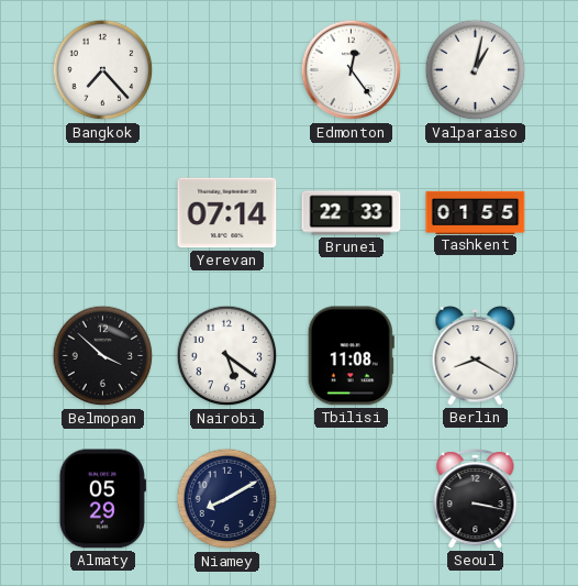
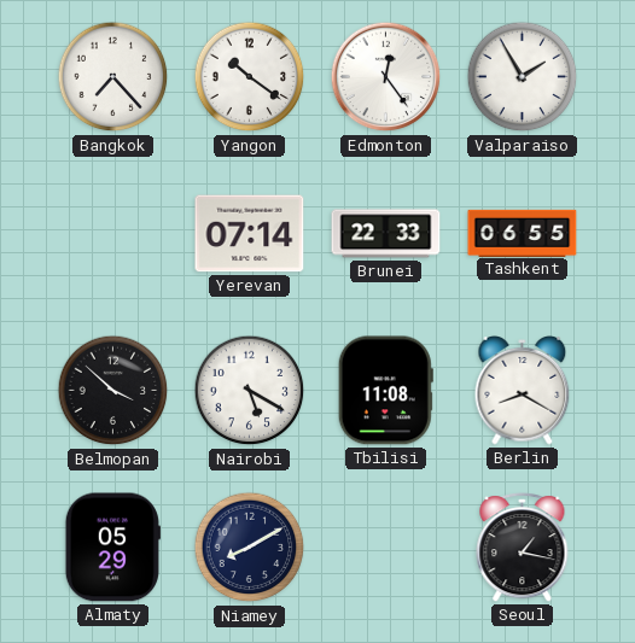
Yangon: none -> 10:21 (250, 77)
Valparaiso: 1:02 -> 1:55 (523, 77)
Tashkent: 01:55 -> 06:55 (523, 233)
Nairobi: 5:21 -> 5:20 (250, 391)
Seoul: 3:17 -> 1:17 (523, 548)
